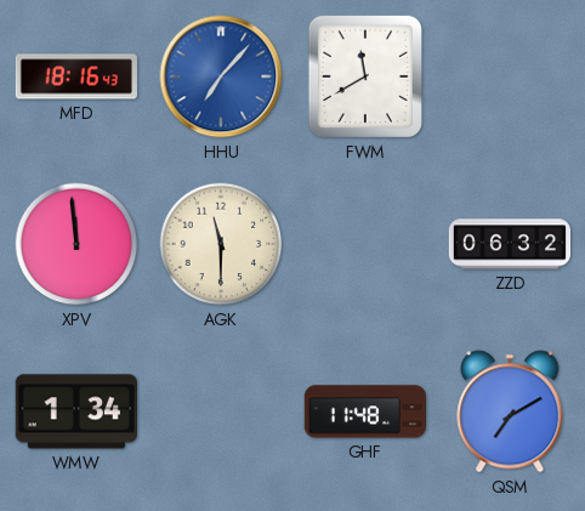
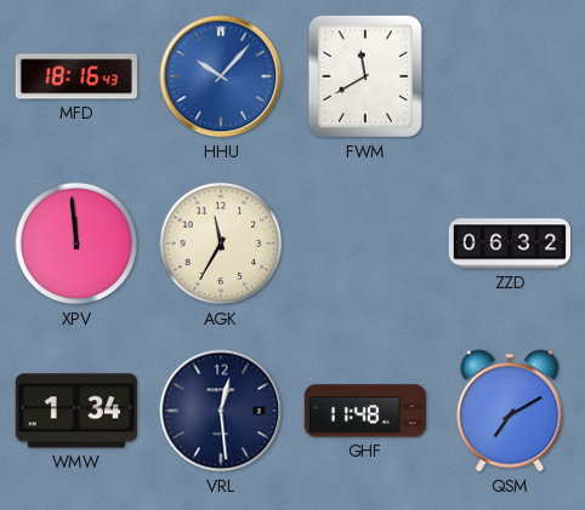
HHU: 7:07 -> 10:07 (221, 76)
AGK: 11:30 -> 11:35 (221, 243)
VRL: none -> 12:29 (221, 411)
